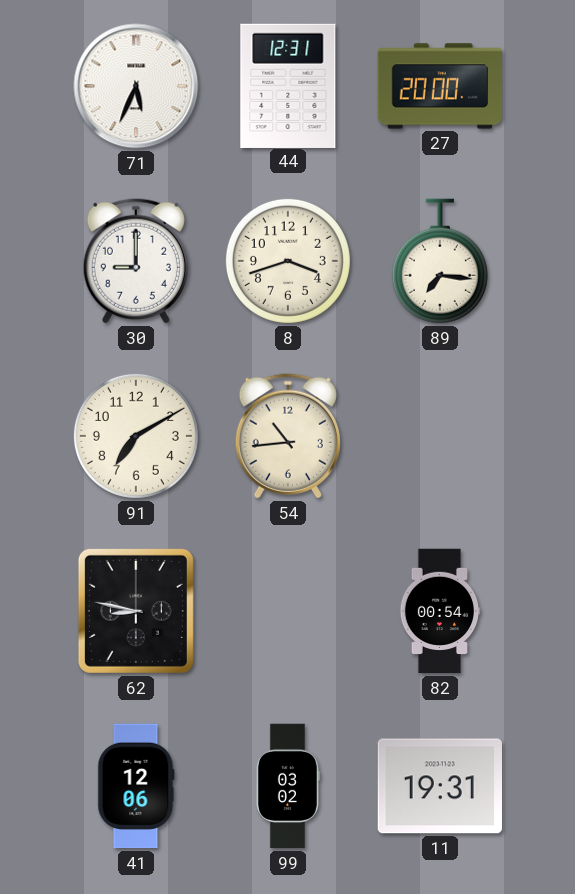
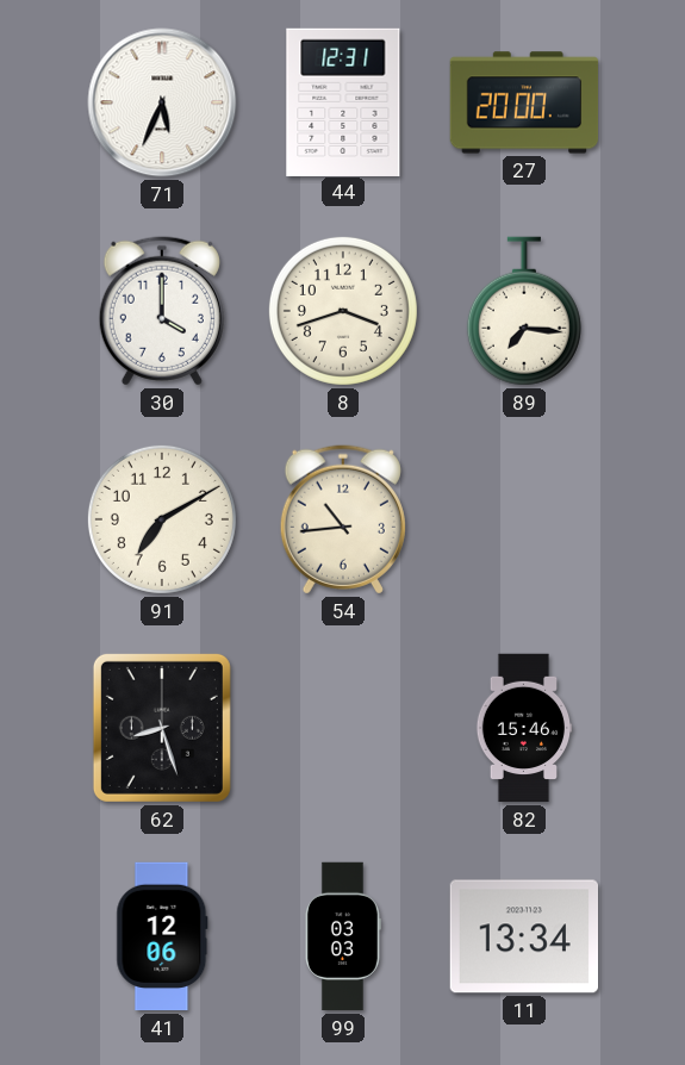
30: 9:00 -> 4:00 (162, 311)
62: 8:47 -> 8:27 (162, 728)
82: 00:54 -> 15:46 (524, 728)
99: 03:02 -> 03:03 (342, 936)
11: 19:31 -> 13:34 (523, 936)
